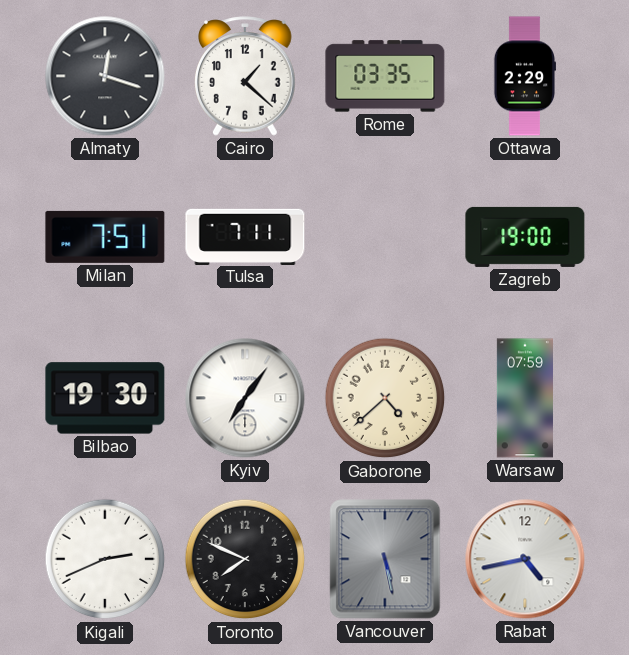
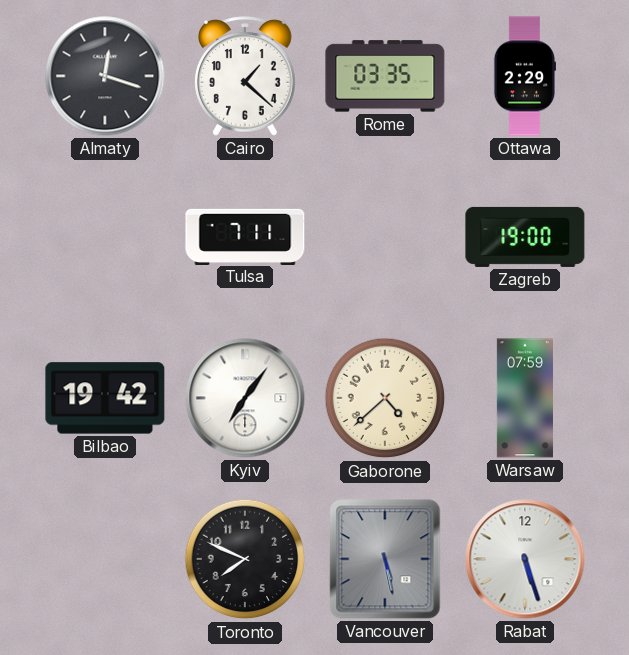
Milan: 7:51 -> none (105, 237)
Bilbao: 19:30 -> 19:42 (105, 398)
Kigali: 2:41 -> none (105, 559)
Rabat: 4:43 -> 5:27 (525, 559)
